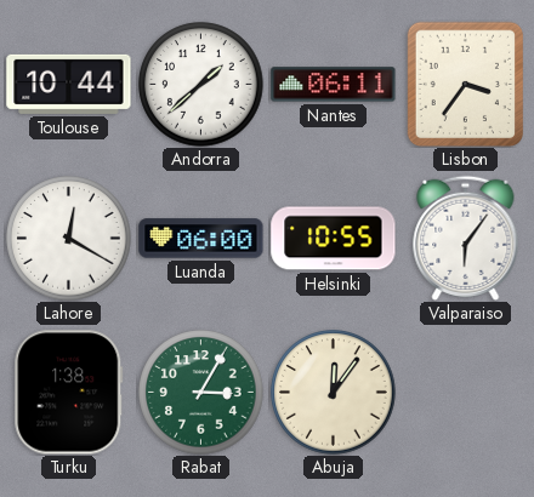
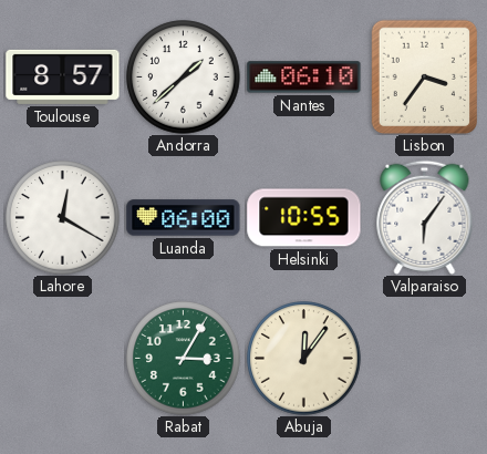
Toulouse: 10:44 -> 8:57 (63, 76)
Nantes: 06:11 -> 06:10 (304, 78)
Turku: 1:38 -> none (69, 393)
